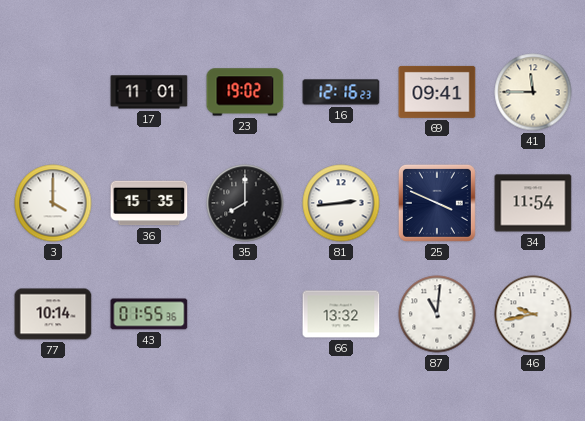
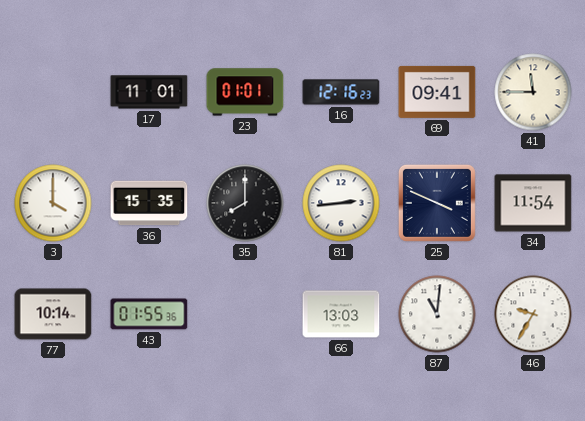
23: 19:02 -> 01:01 (245, 92)
66: 13:32 -> 13:03 (341, 314)
46: 9:43 -> 9:35 (533, 314)
